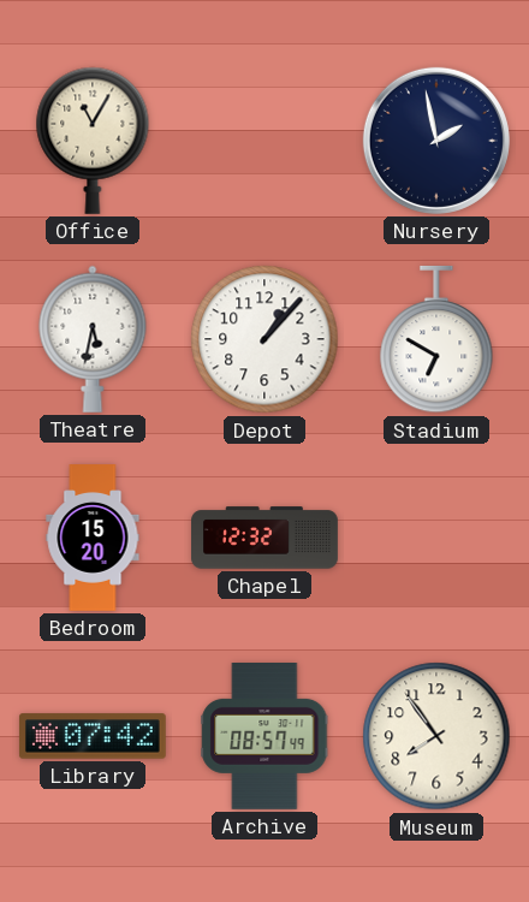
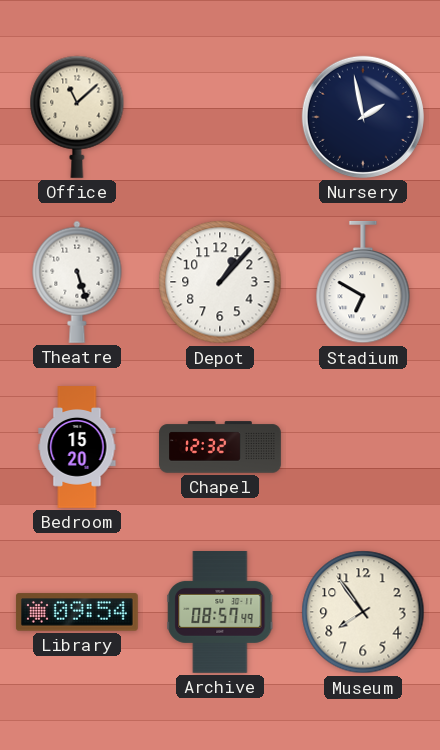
Office: 11:05 -> 11:08 (77, 117)
Theatre: 5:32 -> 5:27 (77, 282)
Library: 07:42 -> 09:54 (77, 612)
